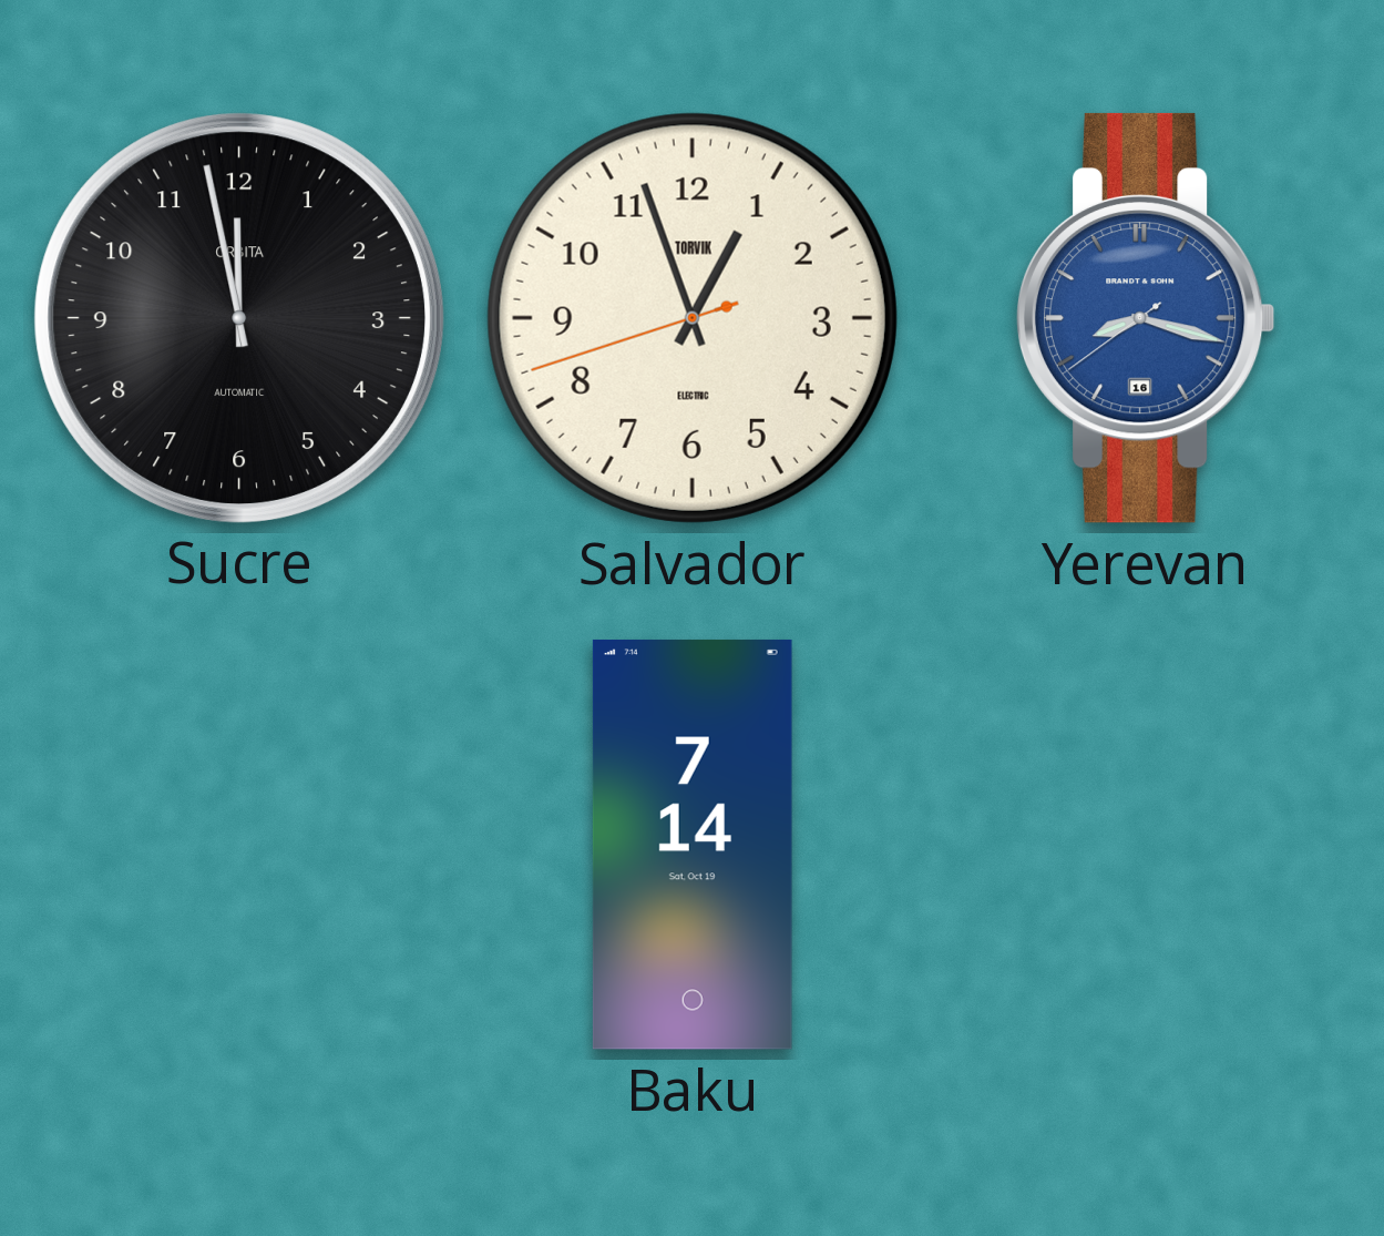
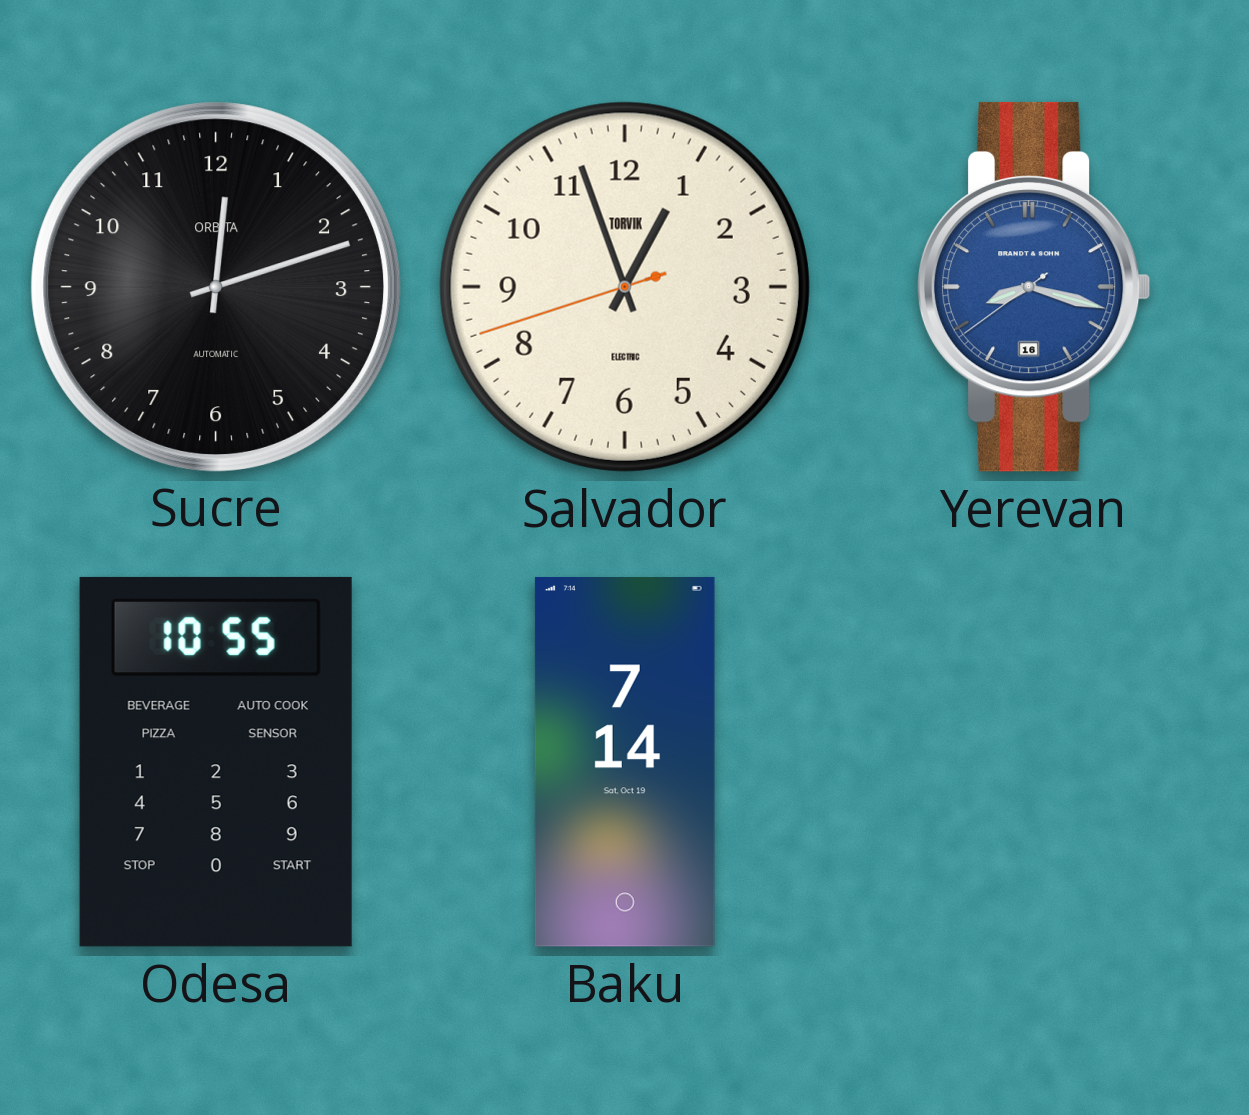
Sucre: 11:58 -> 12:12 (215, 286)
Odesa: none -> 10:55 (216, 762)
